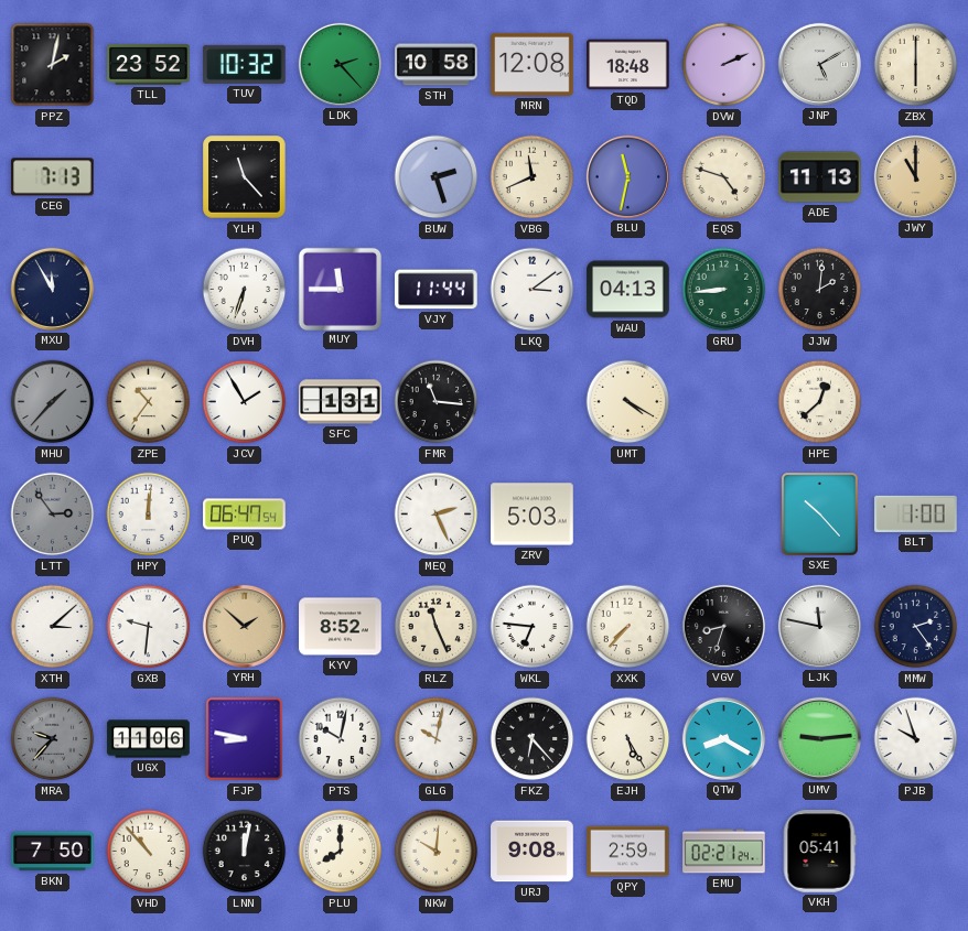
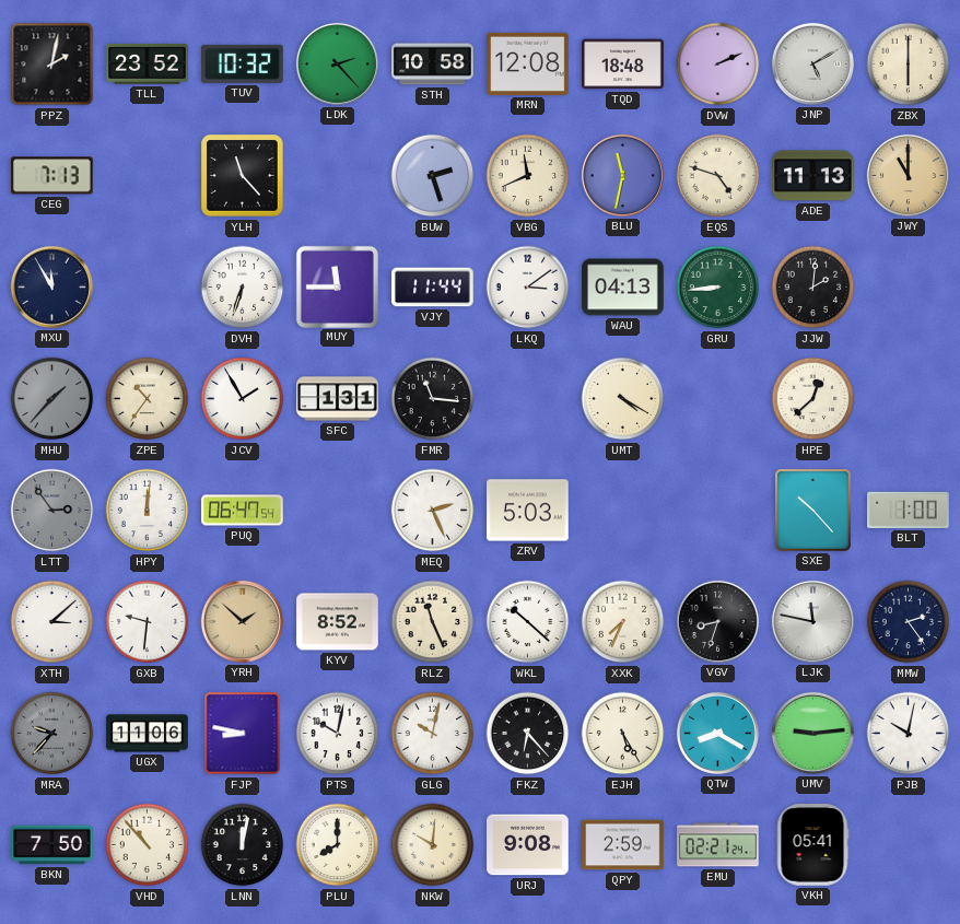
WKL: 6:46 -> 10:22 (528, 622)
XXK: 7:37 -> 7:34 (623, 622)
PJB: 9:57 -> 10:02 (909, 734)
